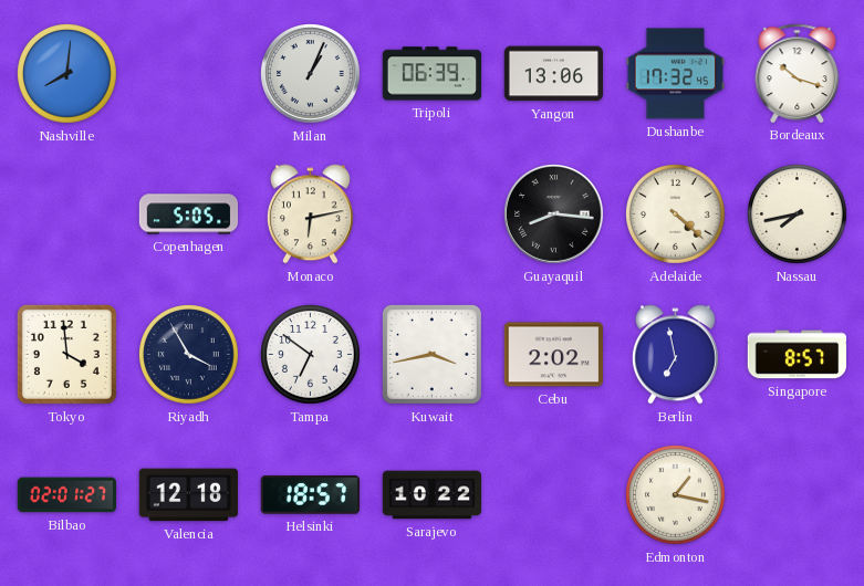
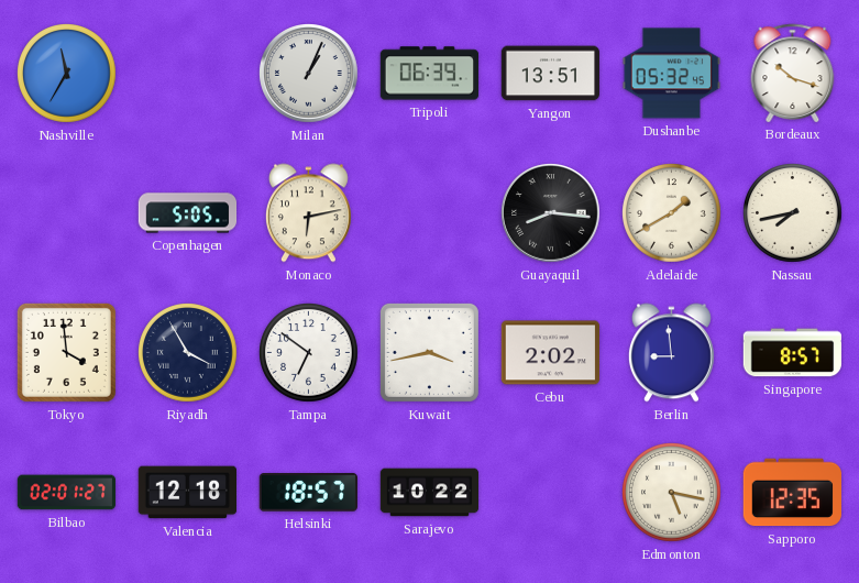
Nashville: 8:01 -> 11:35 (67, 74)
Yangon: 13:06 -> 13:51 (550, 74)
Dushanbe: 17:32 -> 05:32 (671, 74)
Adelaide: 4:22 -> 1:40 (672, 213)
Berlin: 6:58 -> 8:59 (671, 353)
Edmonton: 1:17 -> 5:17 (672, 493)
Sapporo: none -> 12:35 (792, 493)
